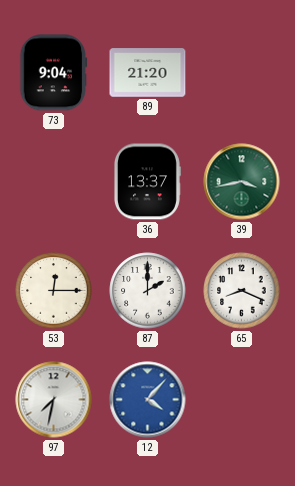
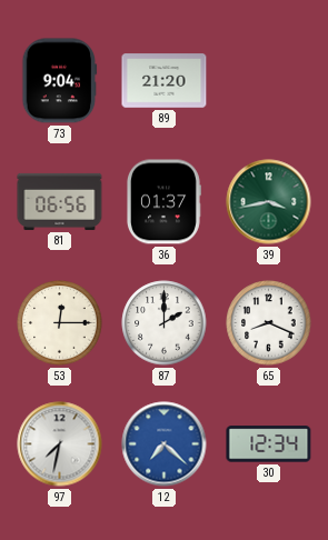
81: none -> 06:56 (60, 201)
36: 13:37 -> 01:37 (163, 202)
12: 4:07 -> 7:22 (165, 444)
30: none -> 12:34 (269, 444)
